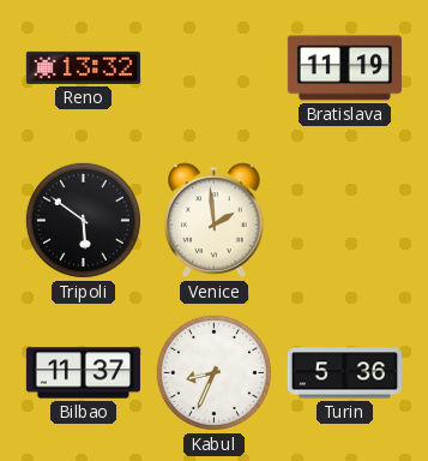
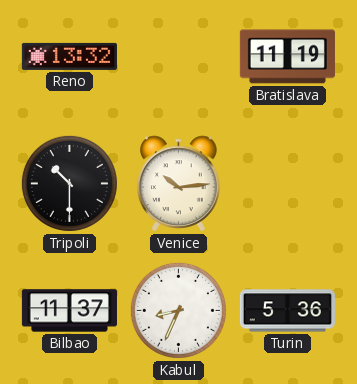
Tripoli: 5:51 -> 10:30 (69, 183)
Venice: 1:59 -> 10:14 (179, 184)
